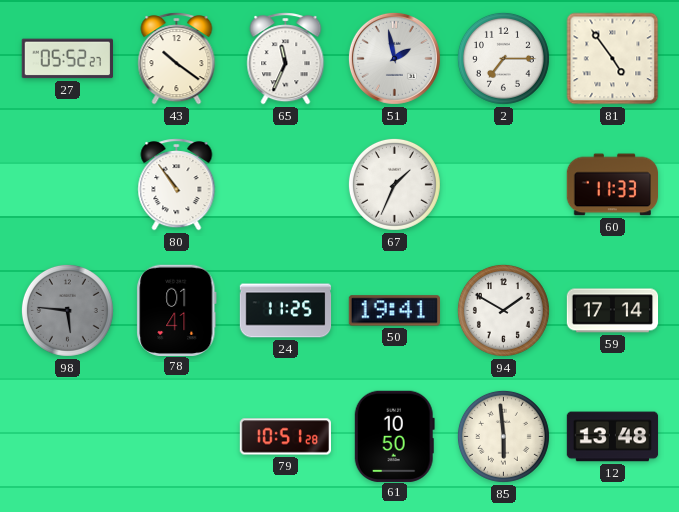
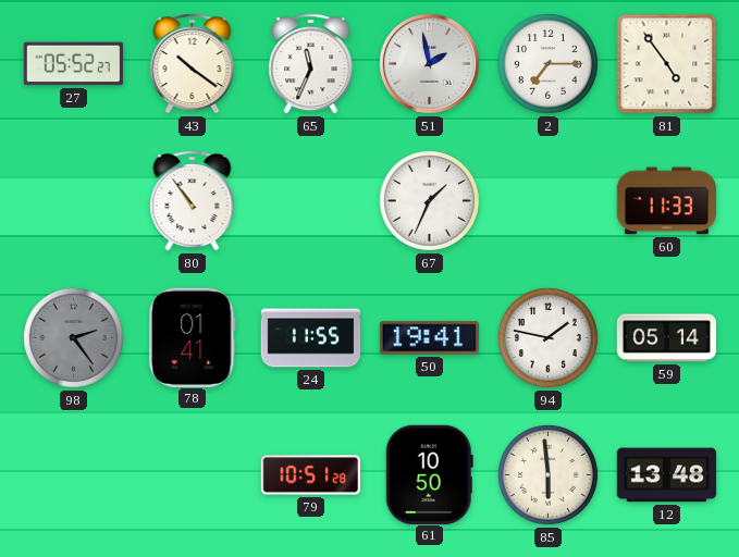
98: 5:46 -> 2:24 (73, 337)
24: 11:25 -> 11:55 (311, 338)
94: 1:50 -> 1:47 (547, 337)
59: 17:14 -> 05:14 (667, 338)
